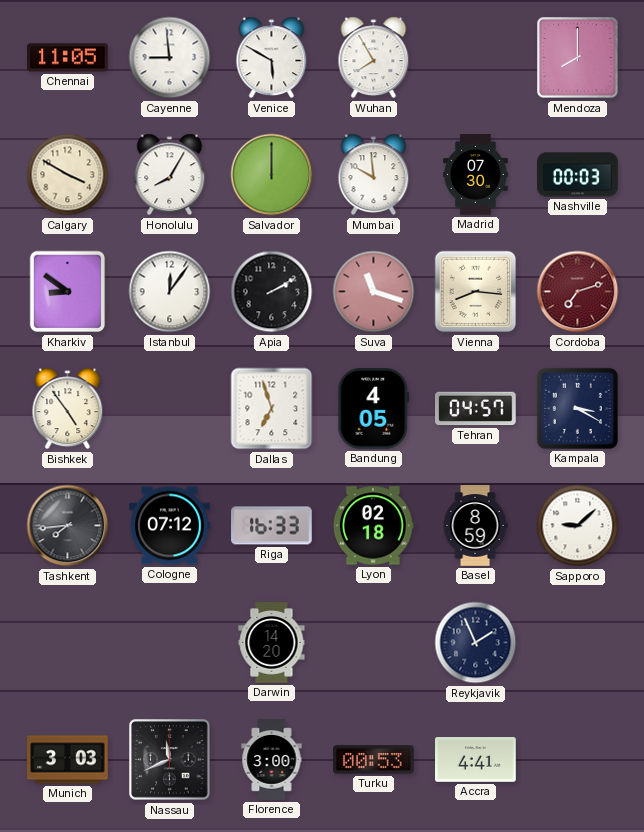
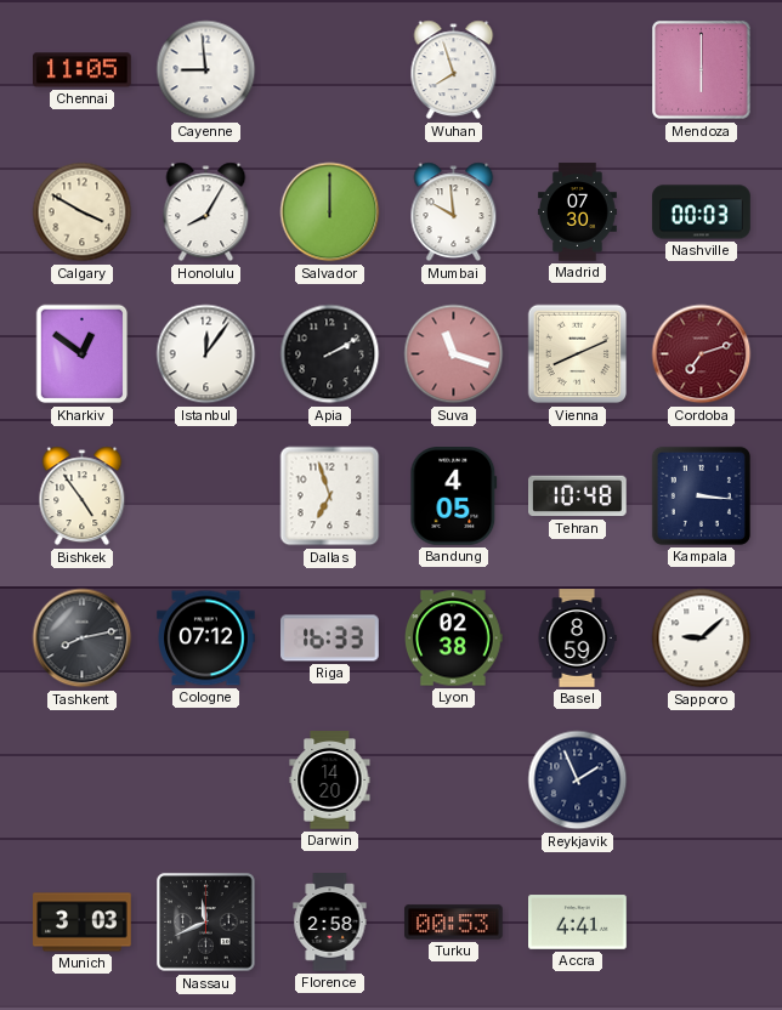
Venice: 5:50 -> none (272, 58)
Wuhan: 7:55 -> 7:57 (454, 70)
Mendoza: 8:00 -> 6:00 (702, 70)
Kharkiv: 8:51 -> 12:51 (83, 354)
Vienna: 8:16 -> 8:11 (578, 354)
Tehran: 04:57 -> 10:48 (578, 497)
Kampala: 3:20 -> 3:16 (701, 495)
Tashkent: 7:44 -> 8:13 (83, 639)
Lyon: 02:18 -> 02:38 (453, 639)
Florence: 3:00 -> 2:58 (330, 923)
